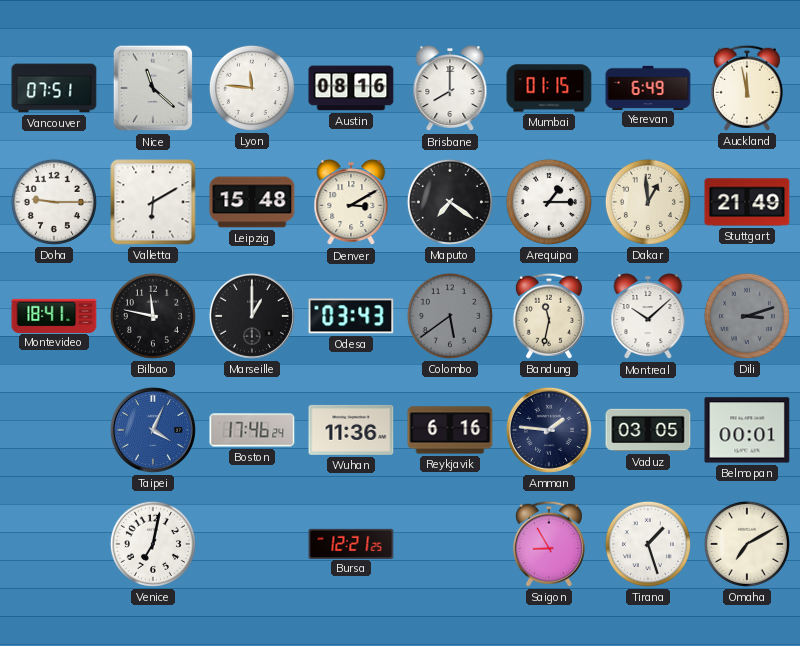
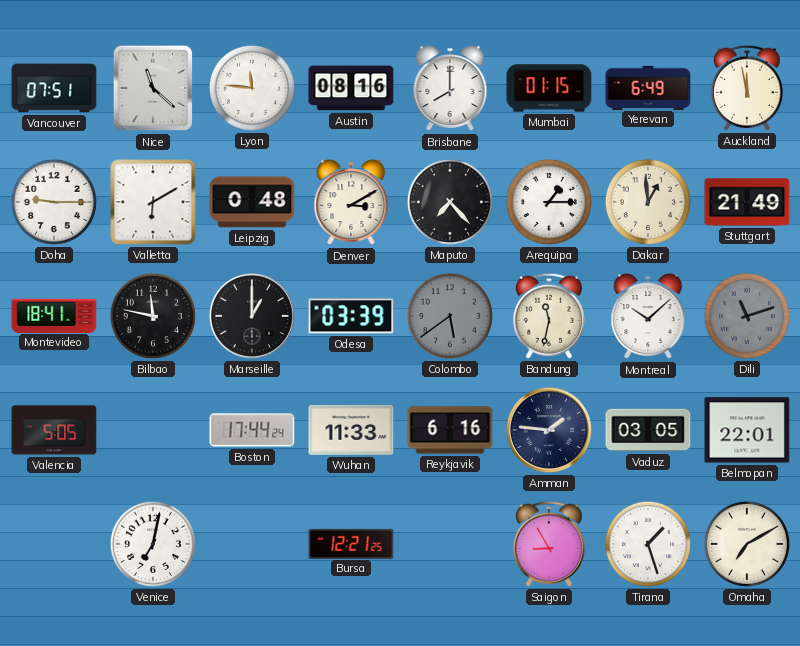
Leipzig: 15:48 -> 0:48 (252, 202)
Maputo: 7:21 -> 7:23 (450, 202)
Odesa: 03:43 -> 03:39 (351, 316)
Dili: 3:12 -> 11:12 (747, 316)
Valencia: none -> 5:05 (54, 430)
Taipei: 4:04 -> none (153, 430)
Boston: 17:46 -> 17:44 (252, 430)
Wuhan: 11:36 -> 11:33 (351, 430)
Belmopan: 00:01 -> 22:01 (747, 430)
